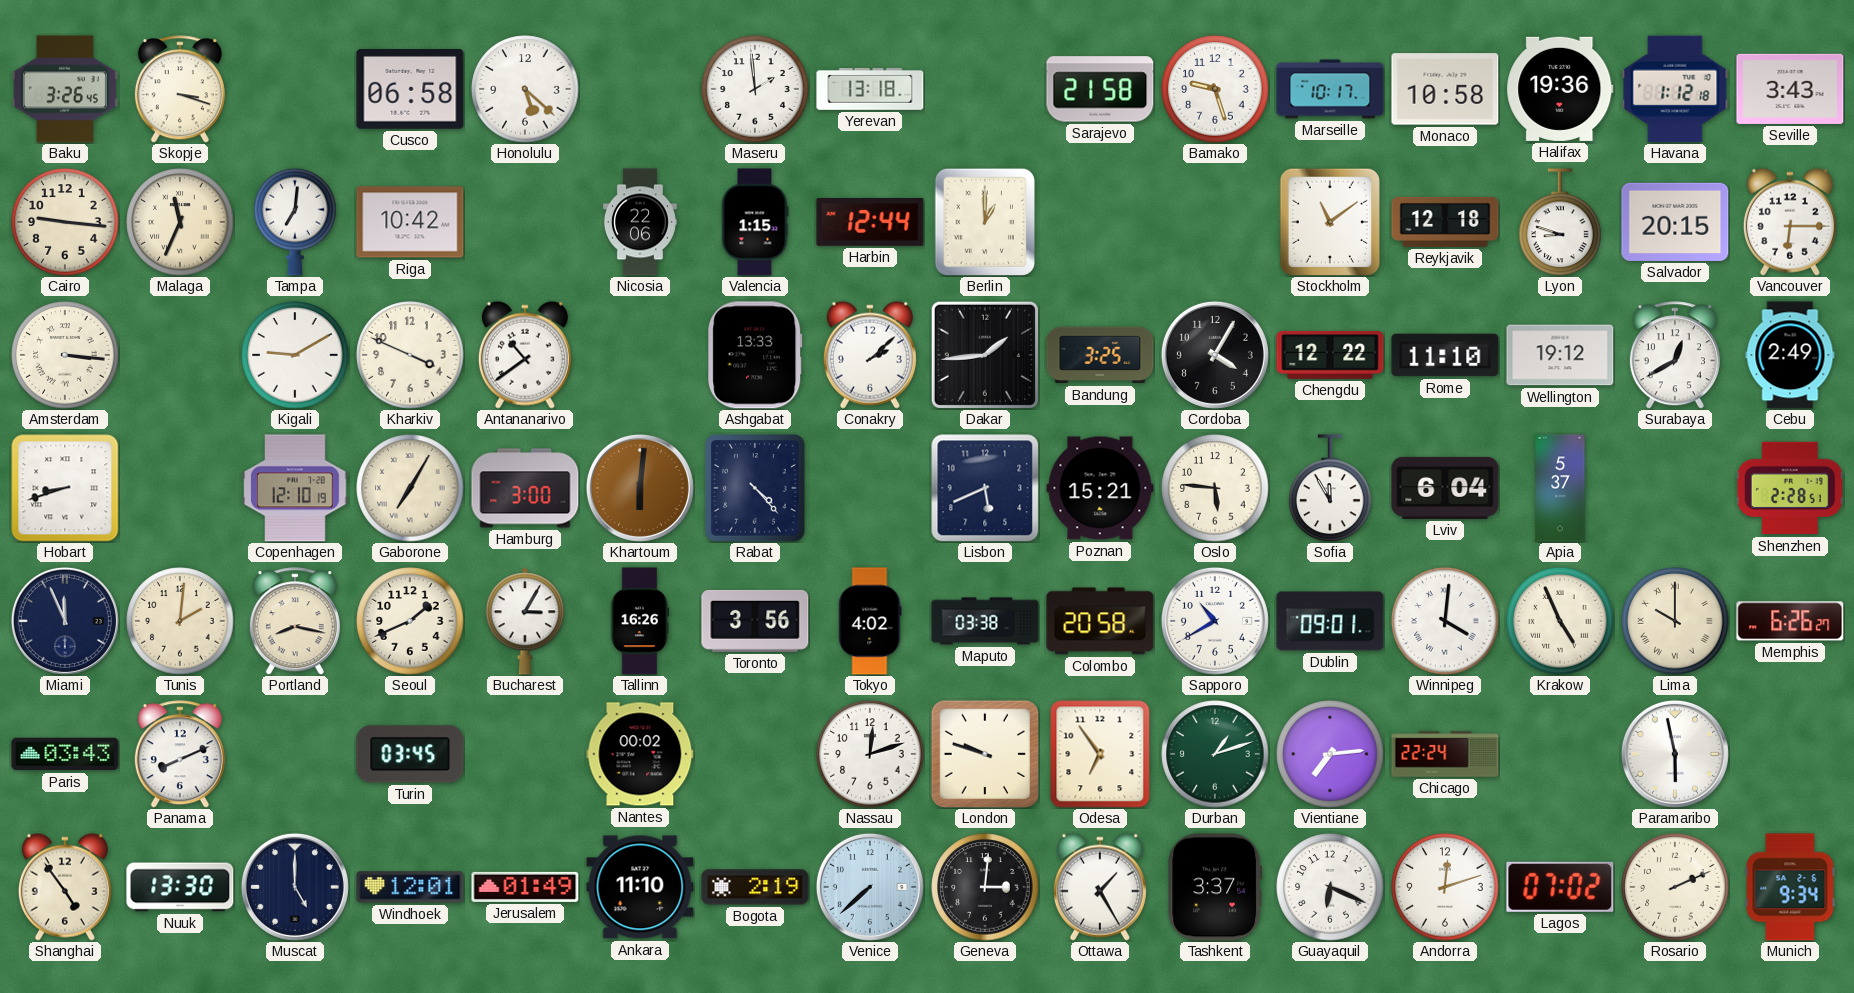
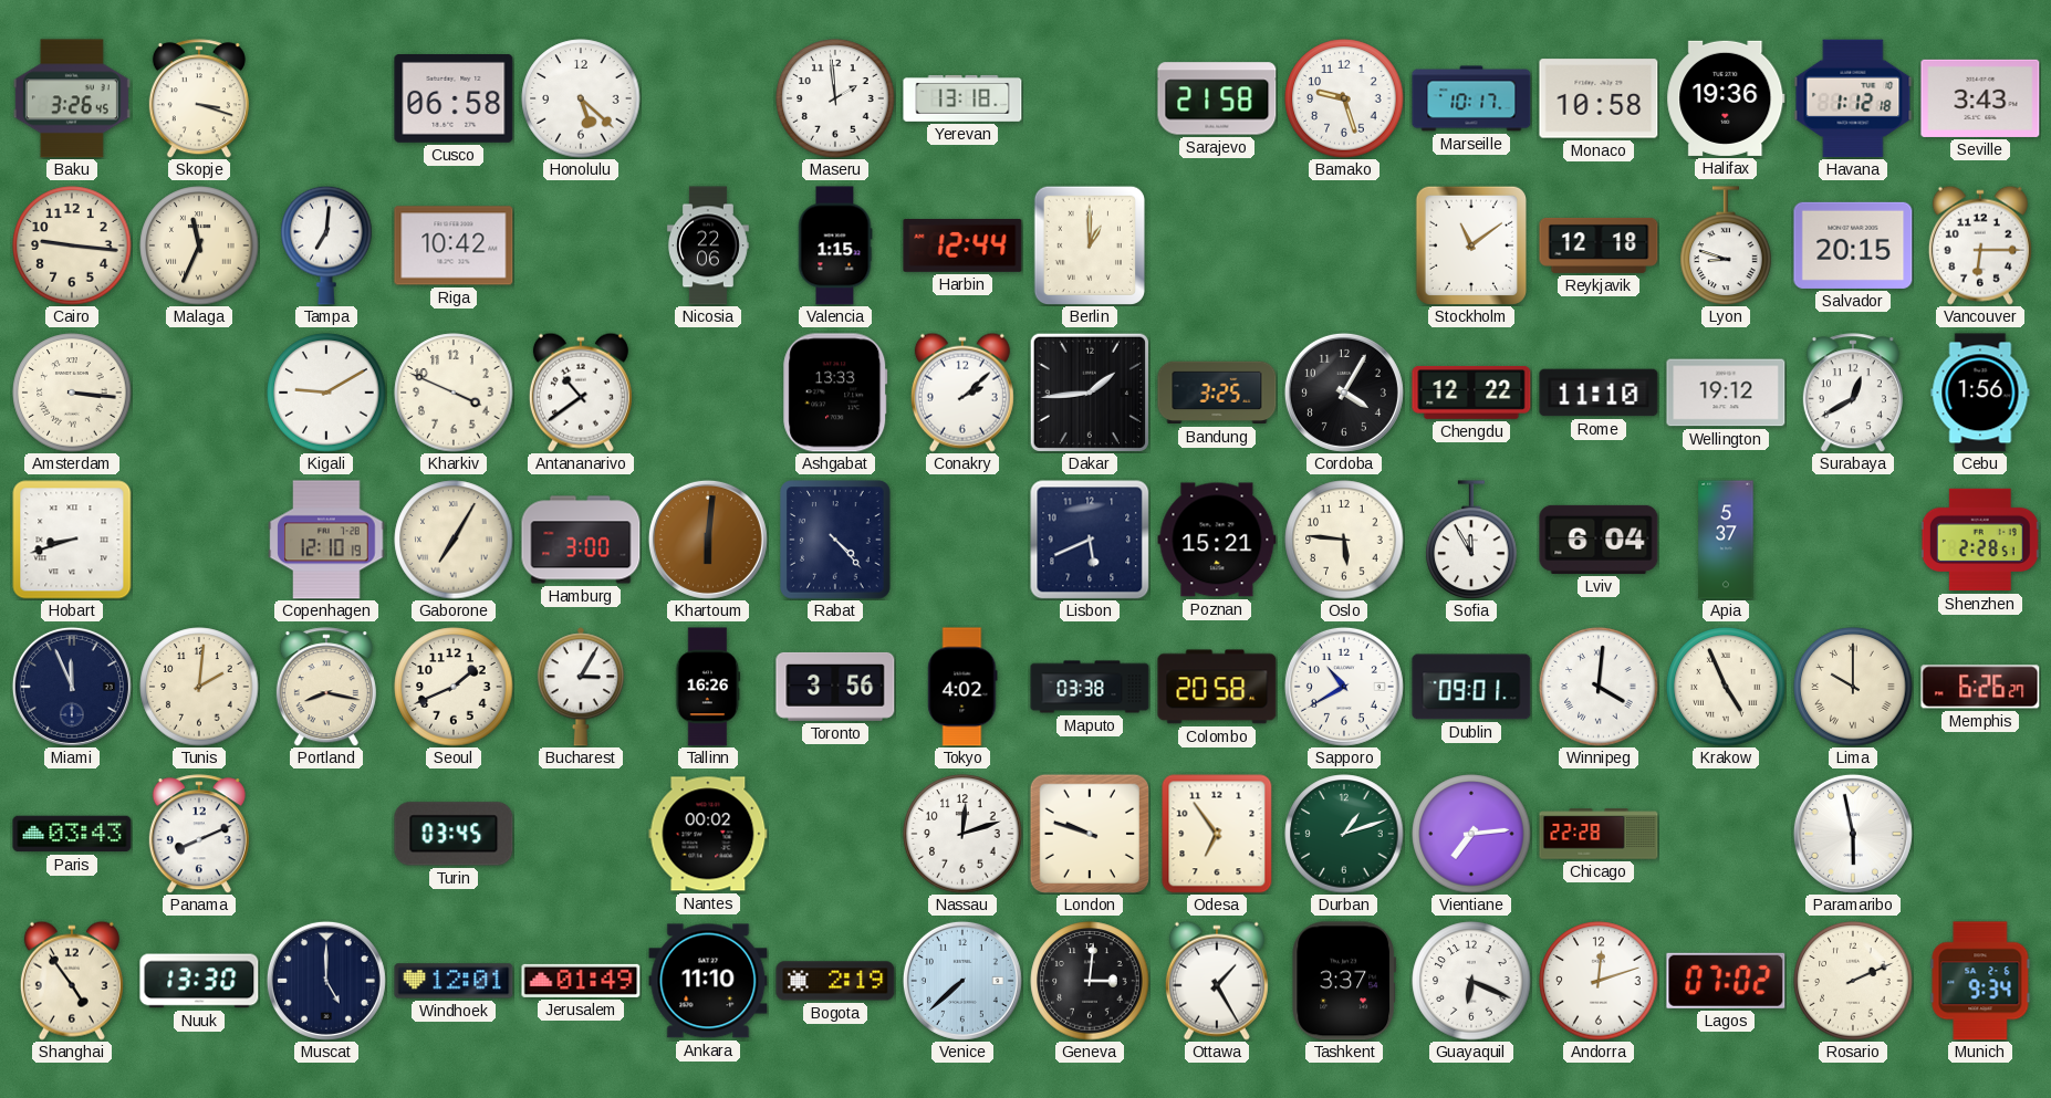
Cebu: 2:49 -> 1:56 (1980, 393)
Chicago: 22:24 -> 22:28 (1599, 834)
